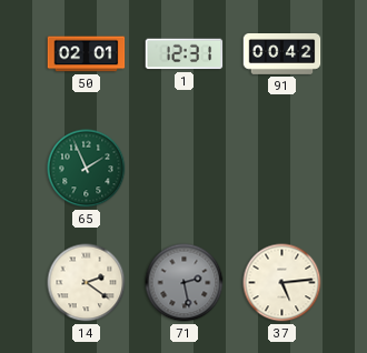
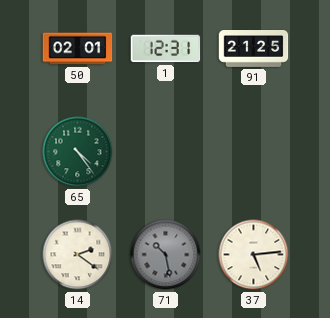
91: 00:42 -> 21:25 (254, 49)
65: 1:56 -> 4:24 (78, 152)
71: 2:28 -> 10:28 (166, 255)
